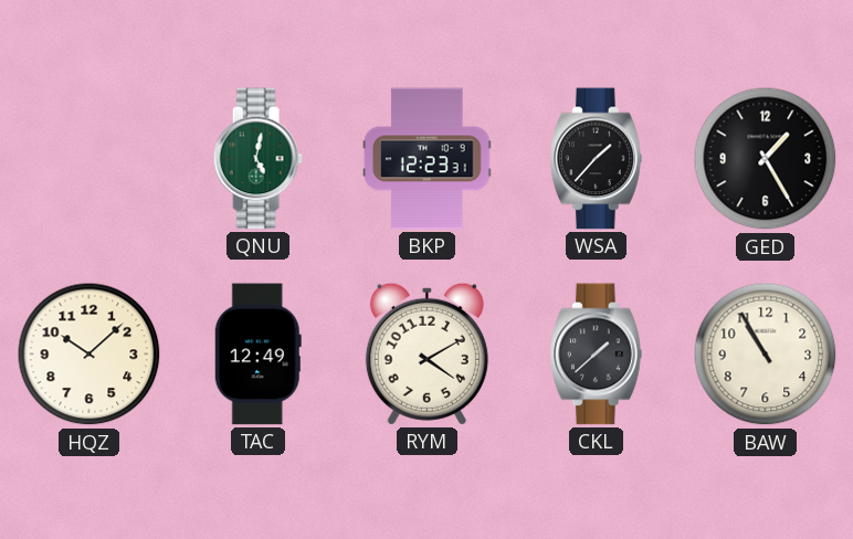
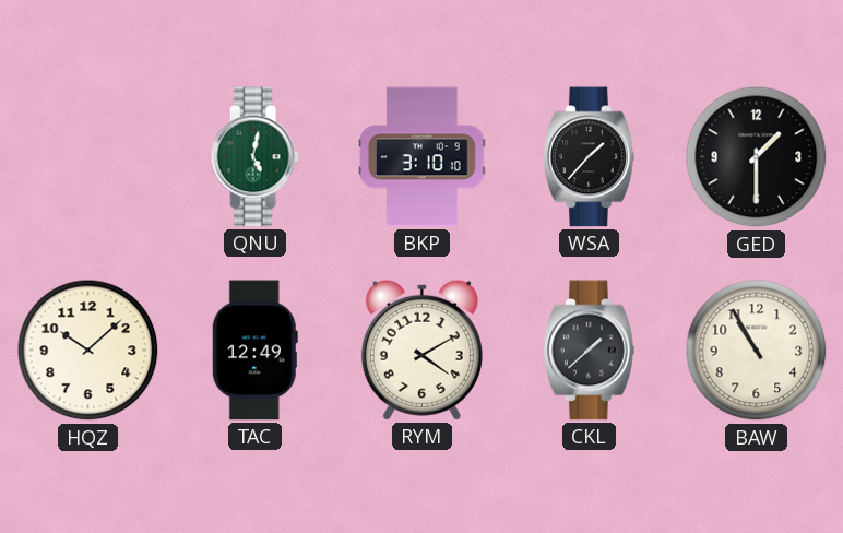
BKP: 12:23 -> 3:10 (422, 157)
GED: 1:25 -> 1:30 (757, 157)
